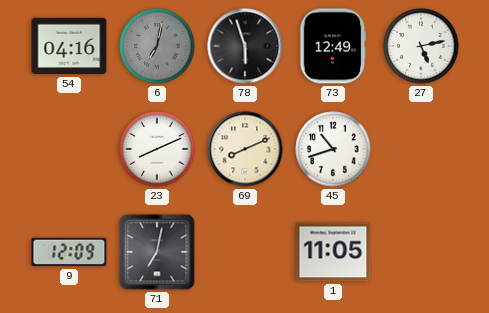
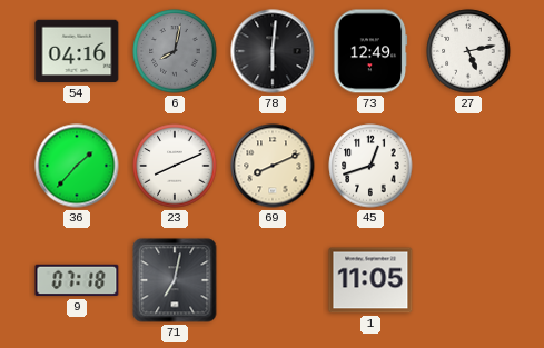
6: 7:02 -> 8:02 (175, 51)
78: 5:57 -> 6:01 (273, 51)
36: none -> 1:37 (77, 166)
45: 10:42 -> 12:42 (370, 166)
9: 12:09 -> 07:18 (77, 280)
